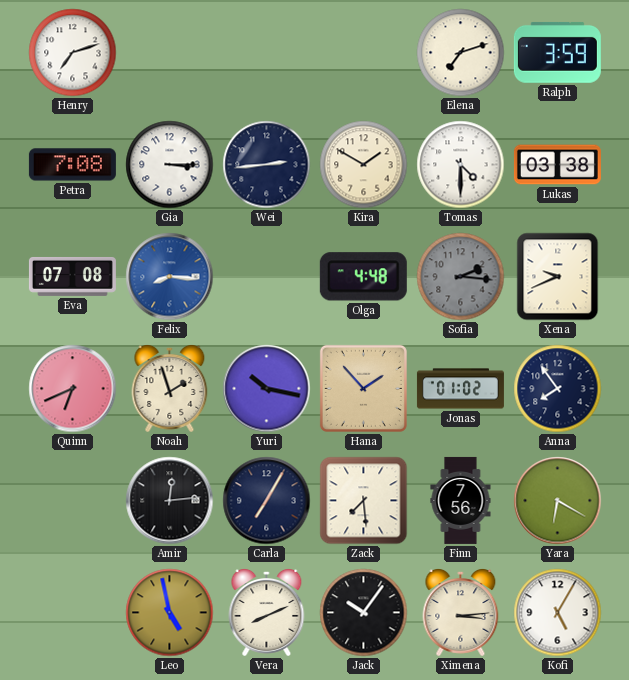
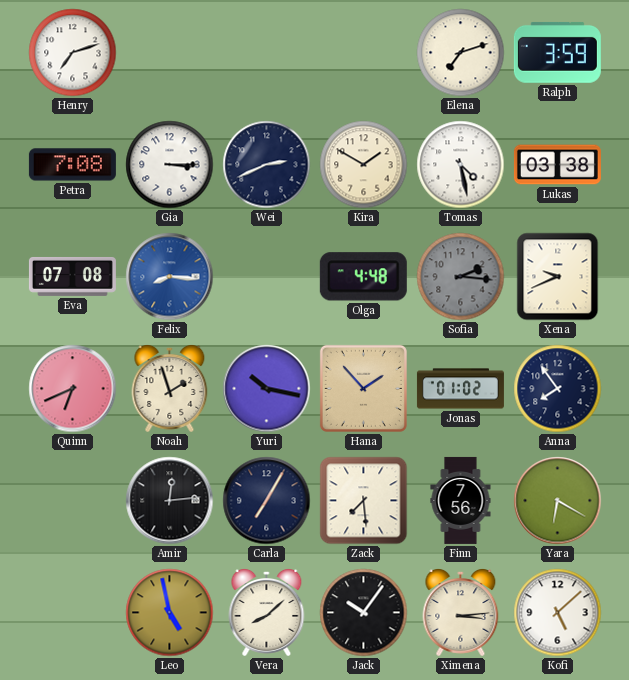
Wei: 2:44 -> 2:41 (267, 165)
Tomas: 4:30 -> 4:28 (461, 165)
Vera: 8:11 -> 8:08 (267, 613)
Kofi: 5:05 -> 5:08 (558, 613)
